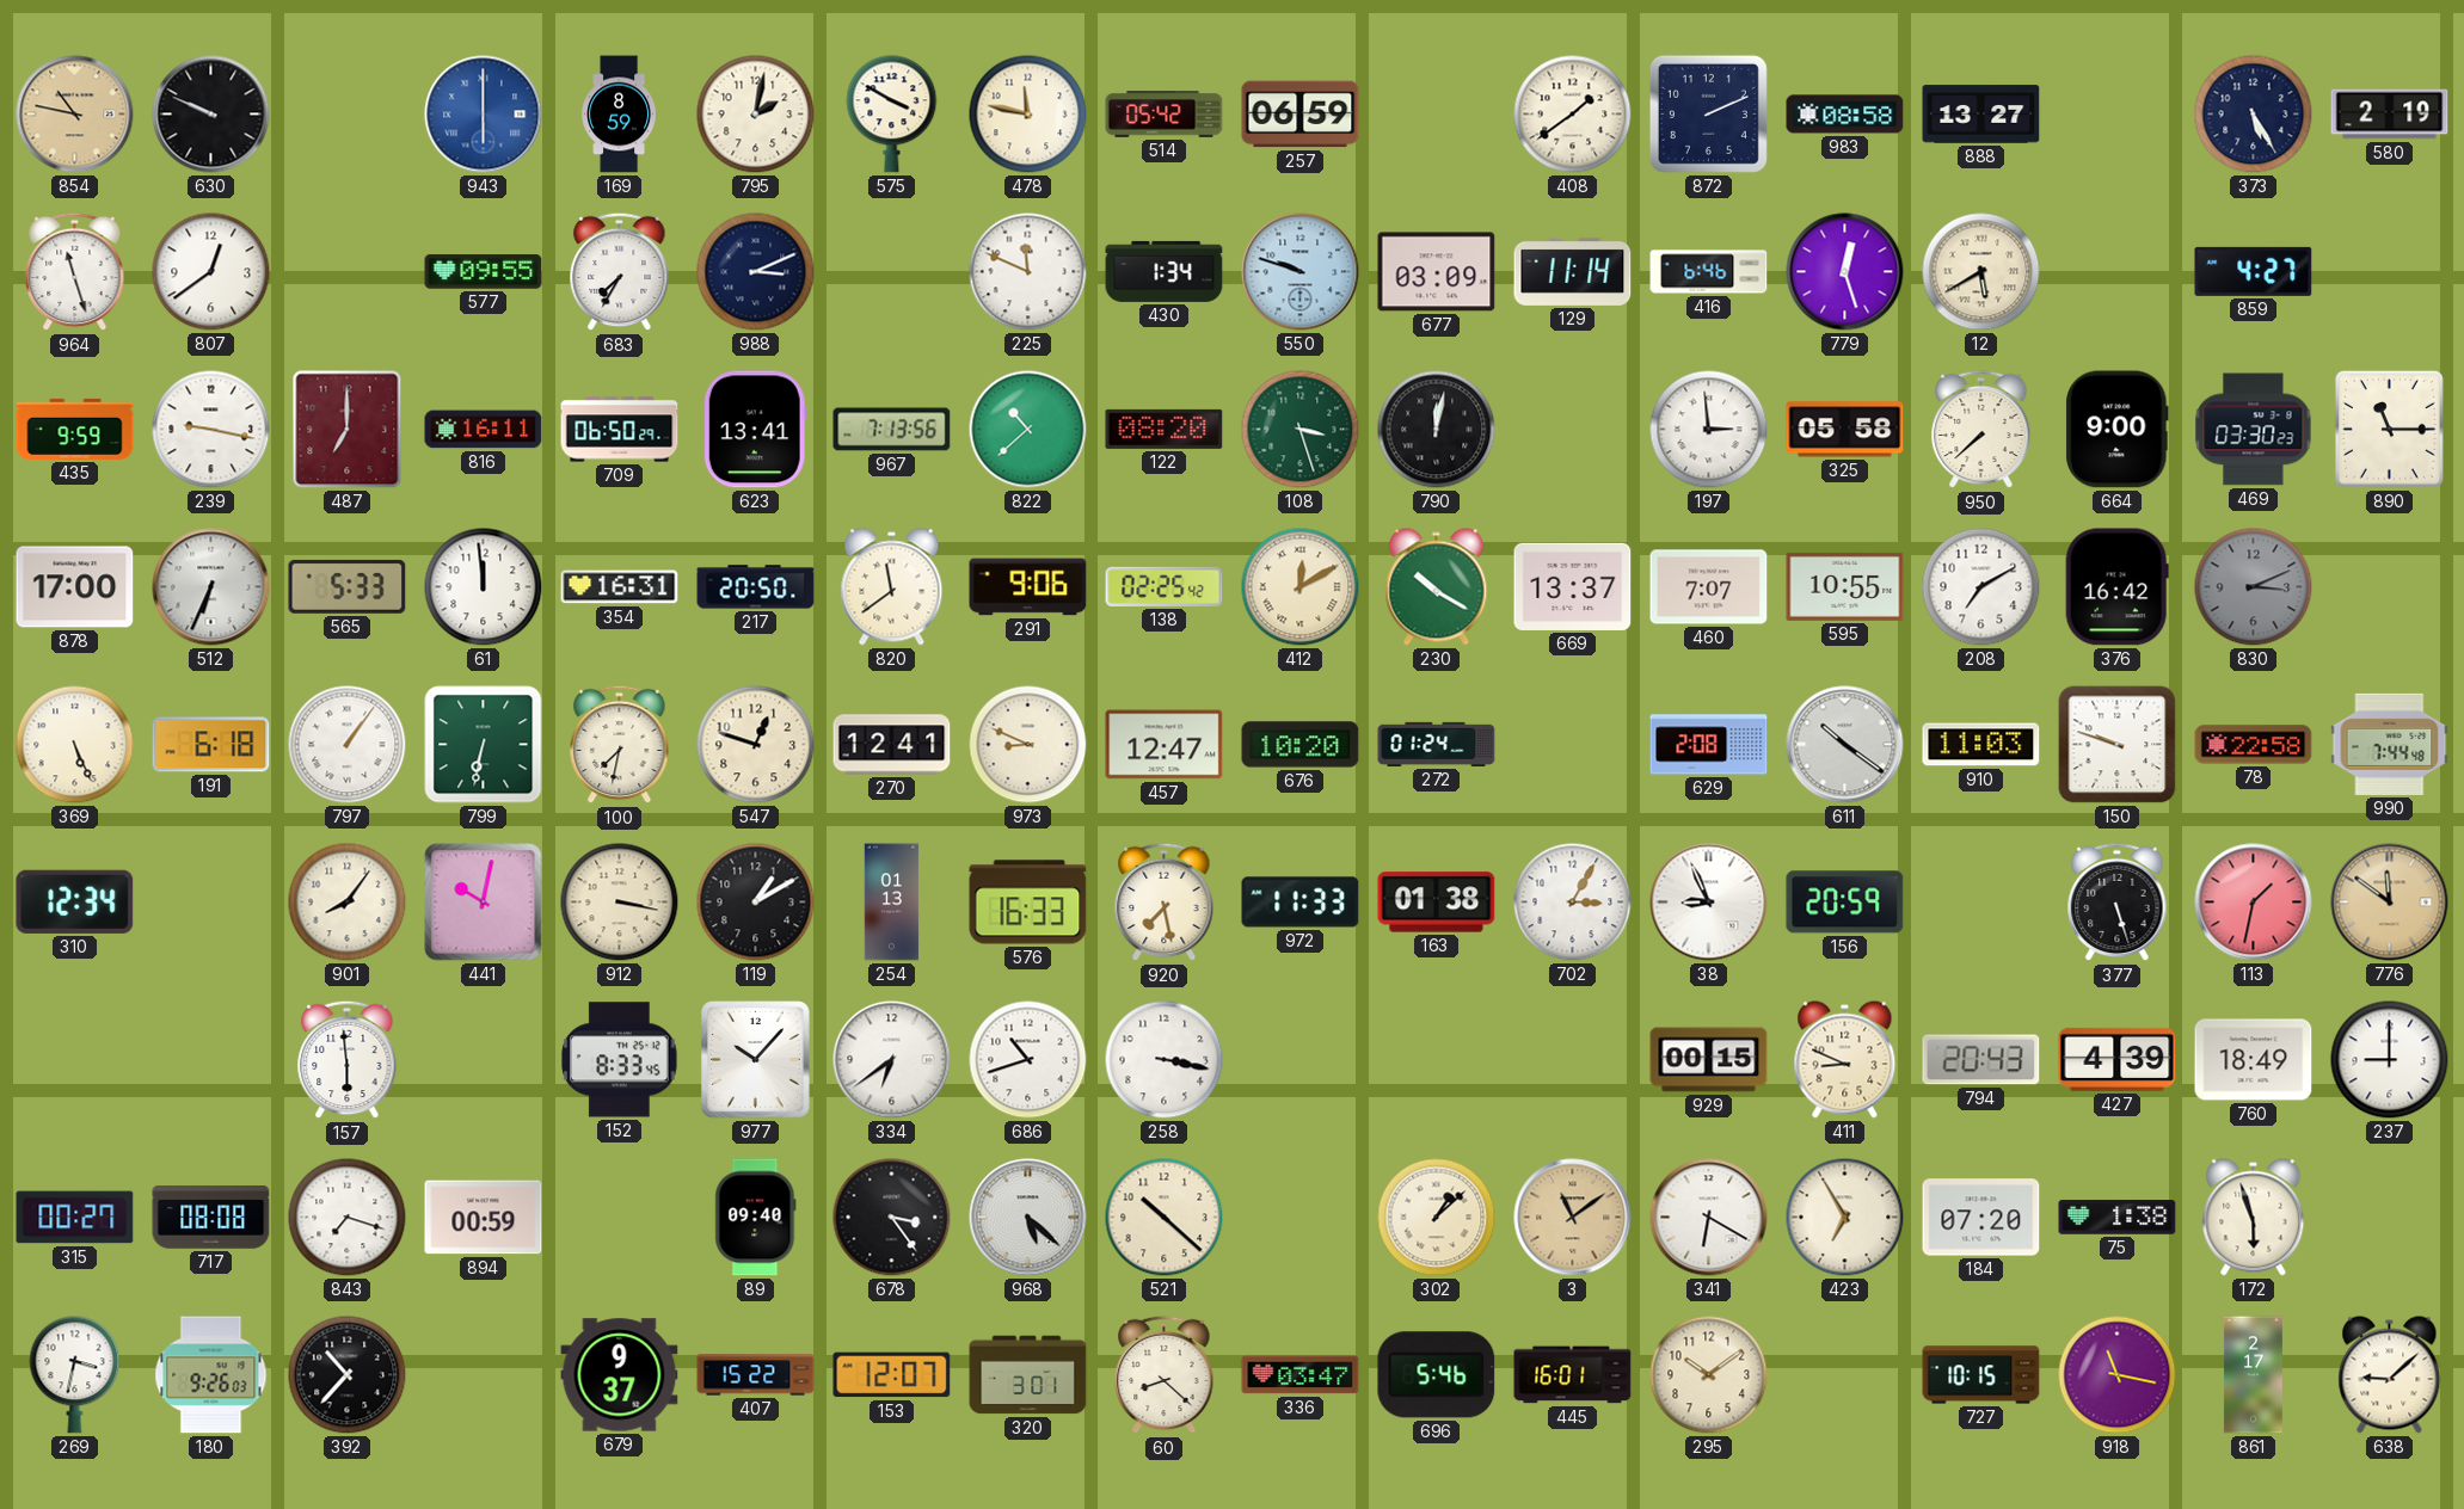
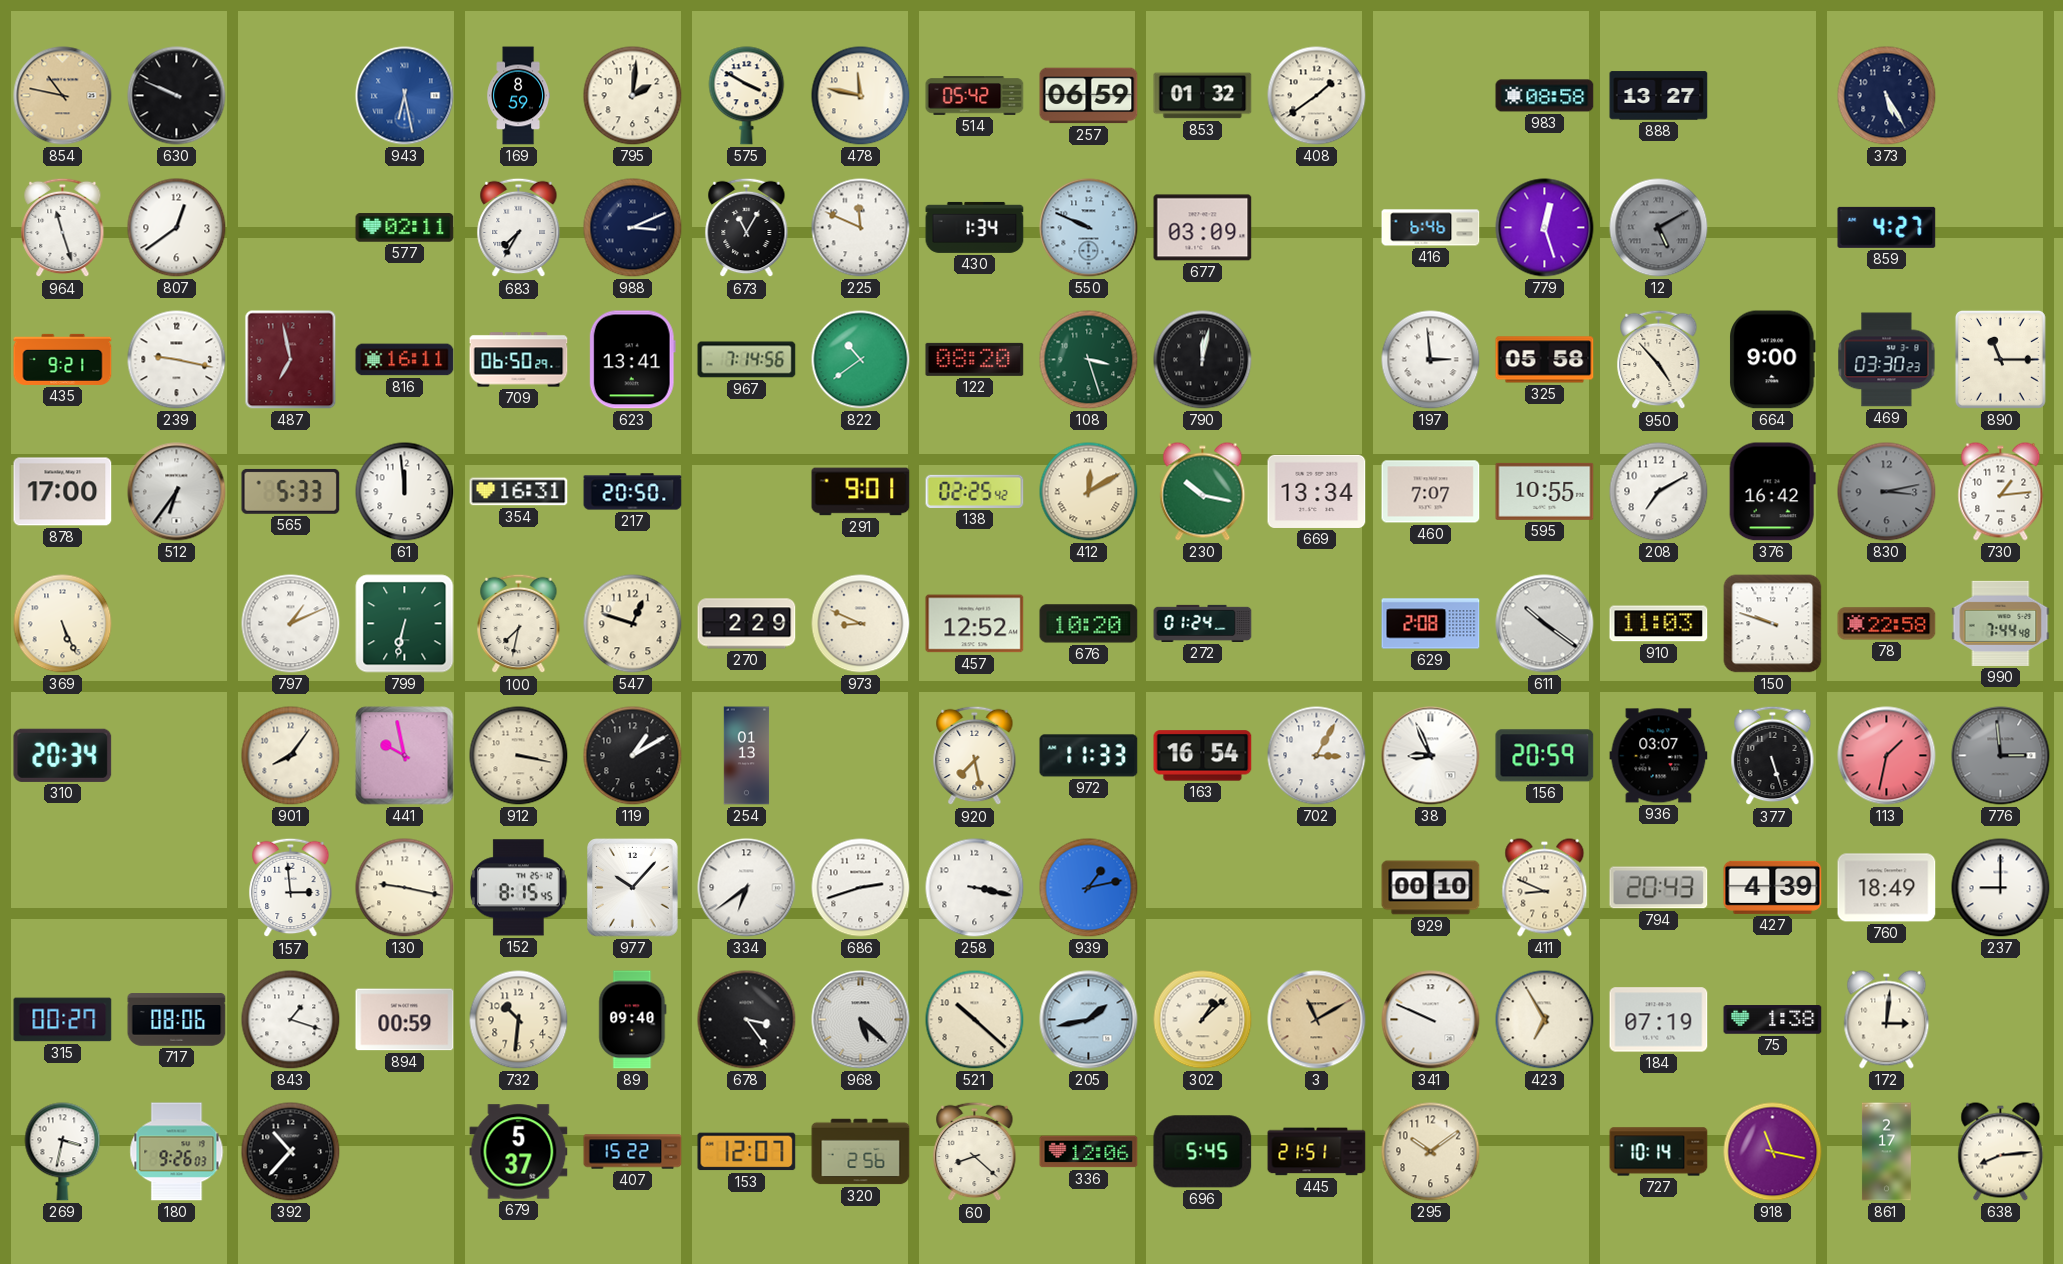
943: 6:00 -> 6:28 (405, 96)
795: 2:02 -> 2:01 (633, 96)
853: none -> 01:32 (1203, 96)
872: 2:11 -> none (1708, 113)
580: 2:19 -> none (2390, 115)
577: 09:55 -> 02:11 (405, 228)
673: none -> 11:05 (747, 228)
550: 9:48 -> 9:49 (1089, 228)
129: 11:14 -> none (1573, 271)
12: 5:40 -> 5:10 (1659, 228)
12 dial: cream -> grey (1659, 228)
435: 9:59 -> 9:21 (63, 359)
487: 7:00 -> 6:58 (291, 360)
967: 7:13 -> 7:14 (747, 360)
822: 10:38 -> 10:39 (861, 360)
950: 7:38 -> 4:53 (1659, 360)
512: 6:34 -> 6:36 (177, 492)
820: 11:39 -> none (892, 587)
291: 9:06 -> 9:01 (861, 492)
230: 10:20 -> 10:17 (1203, 492)
669: 13:37 -> 13:34 (1317, 491)
830: 3:11 -> 3:13 (1887, 492)
730: none -> 1:14 (2001, 492)
191: 6:18 -> none (211, 745)
797: 1:06 -> 1:11 (291, 624)
270: 12:41 -> 2:29 (747, 624)
457: 12:47 -> 12:52 (975, 624)
310: 12:34 -> 20:34 (63, 755)
441: 10:02 -> 9:58 (405, 756)
576: 16:33 -> none (1028, 903)
163: 01:38 -> 16:54 (1203, 756)
936: none -> 03:07 (1659, 756)
776: 11:51 -> 2:59 (2001, 756)
776 dial: champagne -> grey (2001, 756)
157: 5:59 -> 2:59 (291, 888)
130: none -> 9:17 (405, 888)
152: 8:33 -> 8:15 (519, 888)
686: 10:42 -> 2:42 (861, 888)
939: none -> 1:13 (1089, 888)
929: 00:15 -> 00:10 (1431, 888)
717: 08:08 -> 08:06 (177, 1020)
843: 7:18 -> 1:18 (291, 1020)
732: none -> 10:31 (519, 1020)
205: none -> 1:43 (1089, 1020)
3: 11:09 -> 11:10 (1317, 1020)
341: 6:20 -> 9:49 (1431, 1020)
184: 07:20 -> 07:19 (1659, 1020)
172: 5:57 -> 3:01 (1887, 1020)
679: 9:37 -> 5:37 (519, 1152)
320: 3:01 -> 2:56 (861, 1152)
336: 03:47 -> 12:06 (1089, 1152)
696: 5:46 -> 5:45 (1203, 1152)
445: 16:01 -> 21:51 (1317, 1152)
727: 10:15 -> 10:14 (1659, 1152)
638: 9:08 -> 8:14 (2001, 1152)
